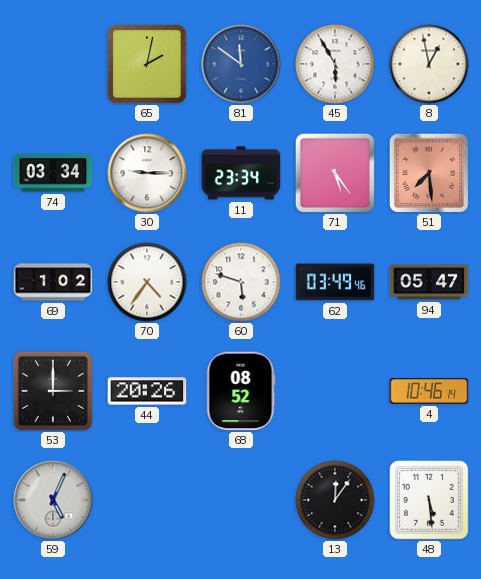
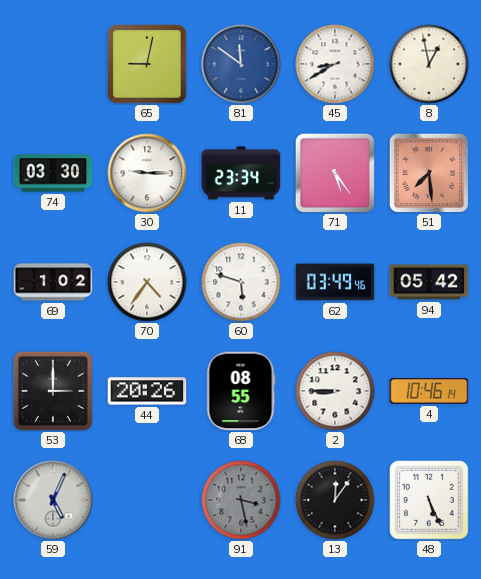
65: 2:02 -> 9:02 (147, 64)
45: 5:55 -> 8:40 (335, 64)
74: 03:34 -> 03:30 (53, 173)
94: 05:47 -> 05:42 (429, 282)
68: 08:52 -> 08:55 (241, 391)
2: none -> 8:45 (335, 391)
91: none -> 3:28 (241, 500)
48: 5:29 -> 5:26 (429, 500)
